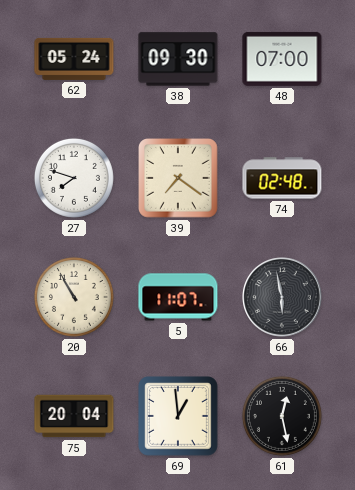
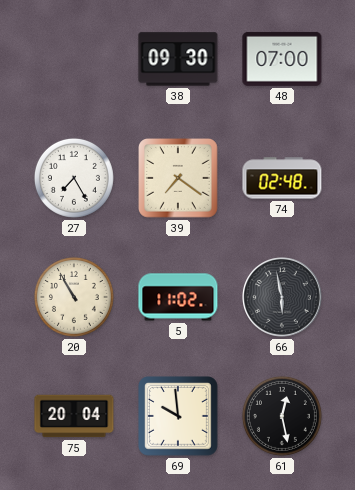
62: 05:24 -> none (74, 59)
27: 7:48 -> 7:25 (74, 178)
5: 11:07 -> 11:02 (178, 297)
69: 12:59 -> 9:59 (179, 417)
